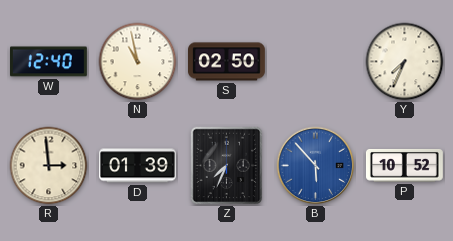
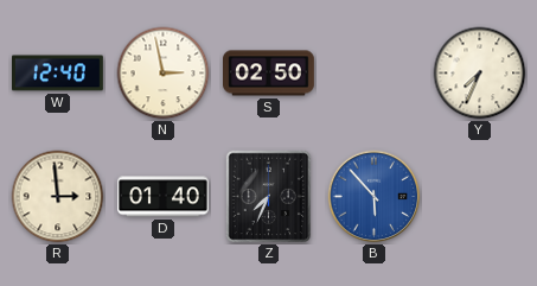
N: 10:58 -> 2:58 (164, 74)
D: 01:39 -> 01:40 (164, 197)
P: 10:52 -> none (405, 166)
